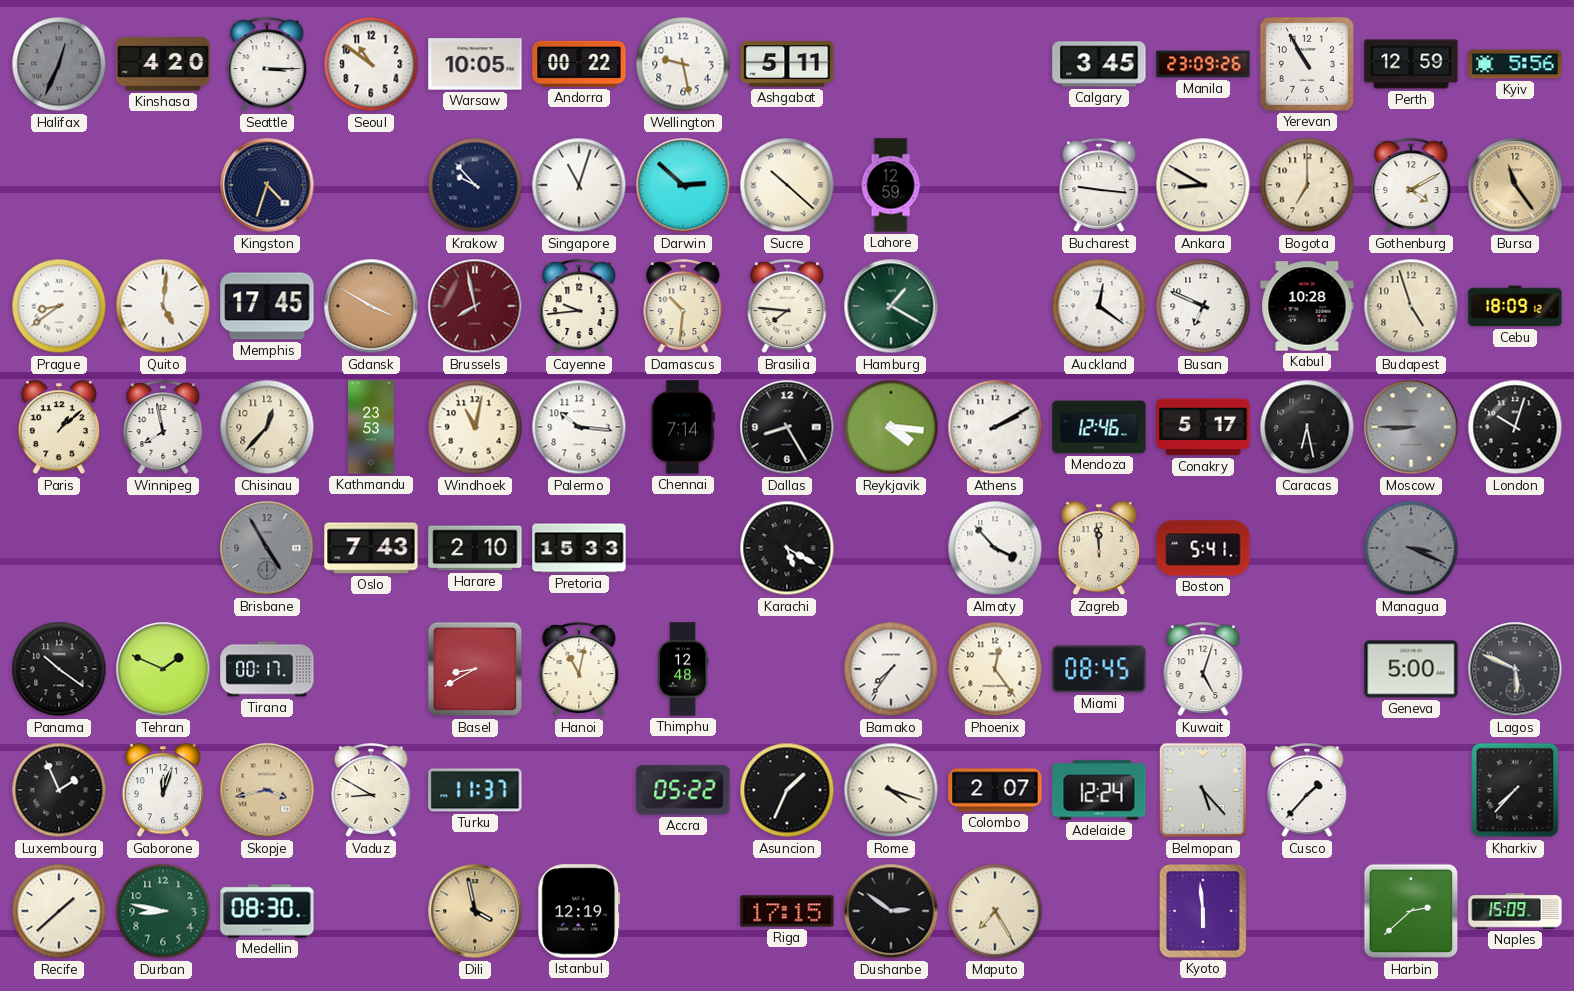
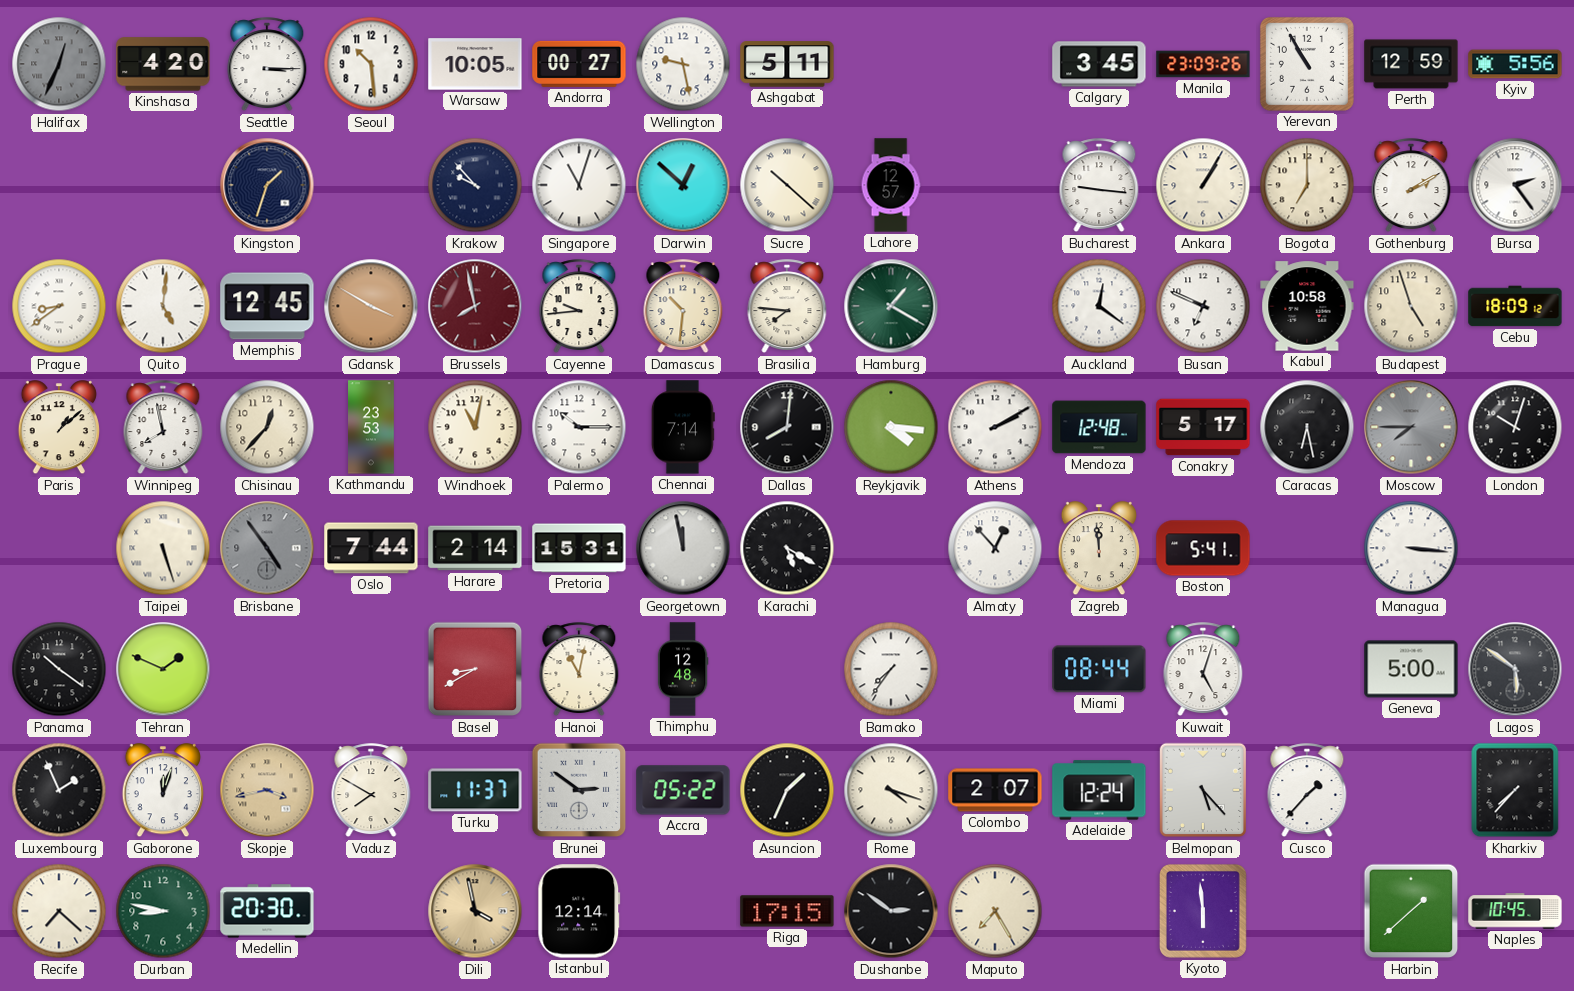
Seoul: 10:51 -> 10:29 (371, 64)
Andorra: 00:22 -> 00:27 (579, 64)
Kingston: 4:33 -> 1:33 (267, 185)
Darwin: 2:52 -> 12:52 (683, 185)
Lahore: 12:59 -> 12:57 (891, 185)
Ankara: 8:50 -> 1:05 (1203, 185)
Gothenburg: 4:10 -> 2:10 (1411, 186)
Bursa: 11:24 -> 2:24 (1515, 185)
Bursa dial: champagne -> white (1515, 185)
Memphis: 17:45 -> 12:45 (267, 306)
Kabul: 10:28 -> 10:58 (1307, 306)
Palermo: 10:16 -> 10:15 (579, 427)
Dallas: 8:25 -> 8:01 (787, 427)
Mendoza: 12:46 -> 12:48 (1099, 427)
Moscow: 8:45 -> 7:45 (1411, 427)
Taipei: none -> 5:27 (163, 548)
Brisbane: 4:55 -> 4:54 (267, 548)
Oslo: 7:43 -> 7:44 (371, 548)
Harare: 2:10 -> 2:14 (475, 548)
Pretoria: 15:33 -> 15:31 (579, 548)
Georgetown: none -> 11:58 (683, 548)
Almaty: 3:53 -> 12:53 (995, 548)
Managua: 3:19 -> 3:16 (1411, 548)
Managua dial: grey -> white (1411, 548)
Tirana: 00:17 -> none (267, 669)
Phoenix: 12:24 -> none (995, 669)
Miami: 08:45 -> 08:44 (1099, 669)
Lagos: 5:49 -> 5:51 (1515, 669)
Vaduz: 8:50 -> 7:50 (371, 791)
Brunei: none -> 2:51 (579, 790)
Recife: 1:38 -> 7:22 (59, 911)
Medellin: 08:30 -> 20:30 (267, 911)
Istanbul: 12:19 -> 12:14 (579, 911)
Harbin: 2:38 -> 1:38 (1411, 911)
Naples: 15:09 -> 10:45 (1515, 911)
